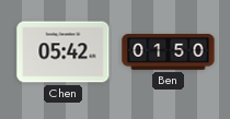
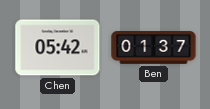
Ben: 01:50 -> 01:37 (154, 48)
